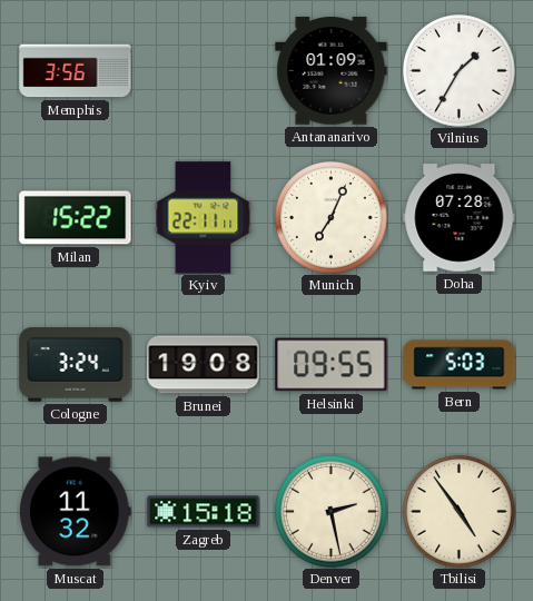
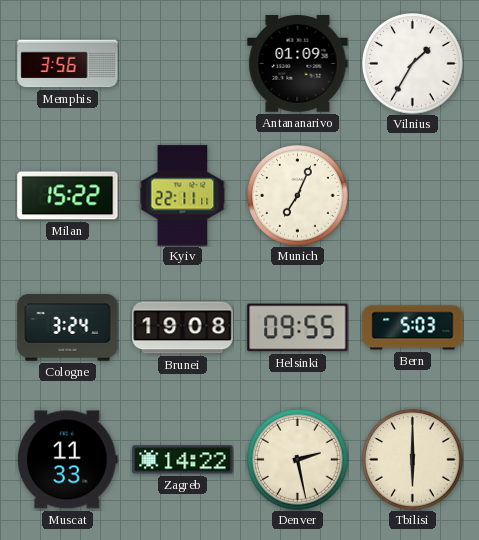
Doha: 07:28 -> none (460, 218)
Muscat: 11:32 -> 11:33 (67, 460)
Zagreb: 15:18 -> 14:22 (183, 460)
Tbilisi: 4:54 -> 6:00 (413, 460)
